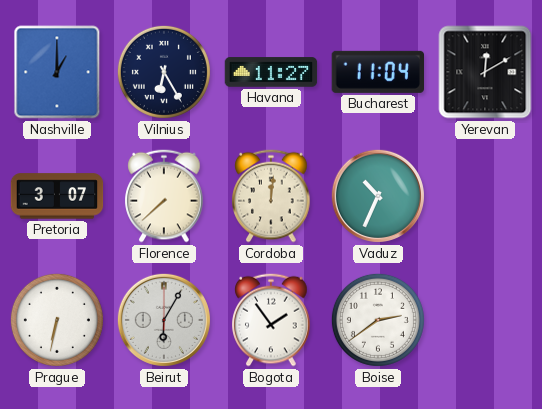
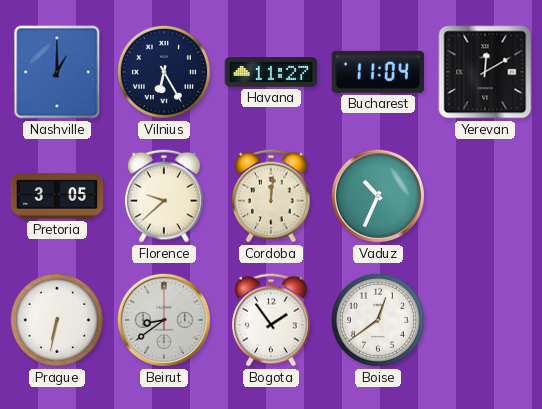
Pretoria: 3:07 -> 3:05 (57, 196)
Florence: 7:38 -> 9:38 (164, 196)
Beirut: 6:05 -> 8:39 (164, 320)
Boise: 2:39 -> 12:39 (378, 320)
